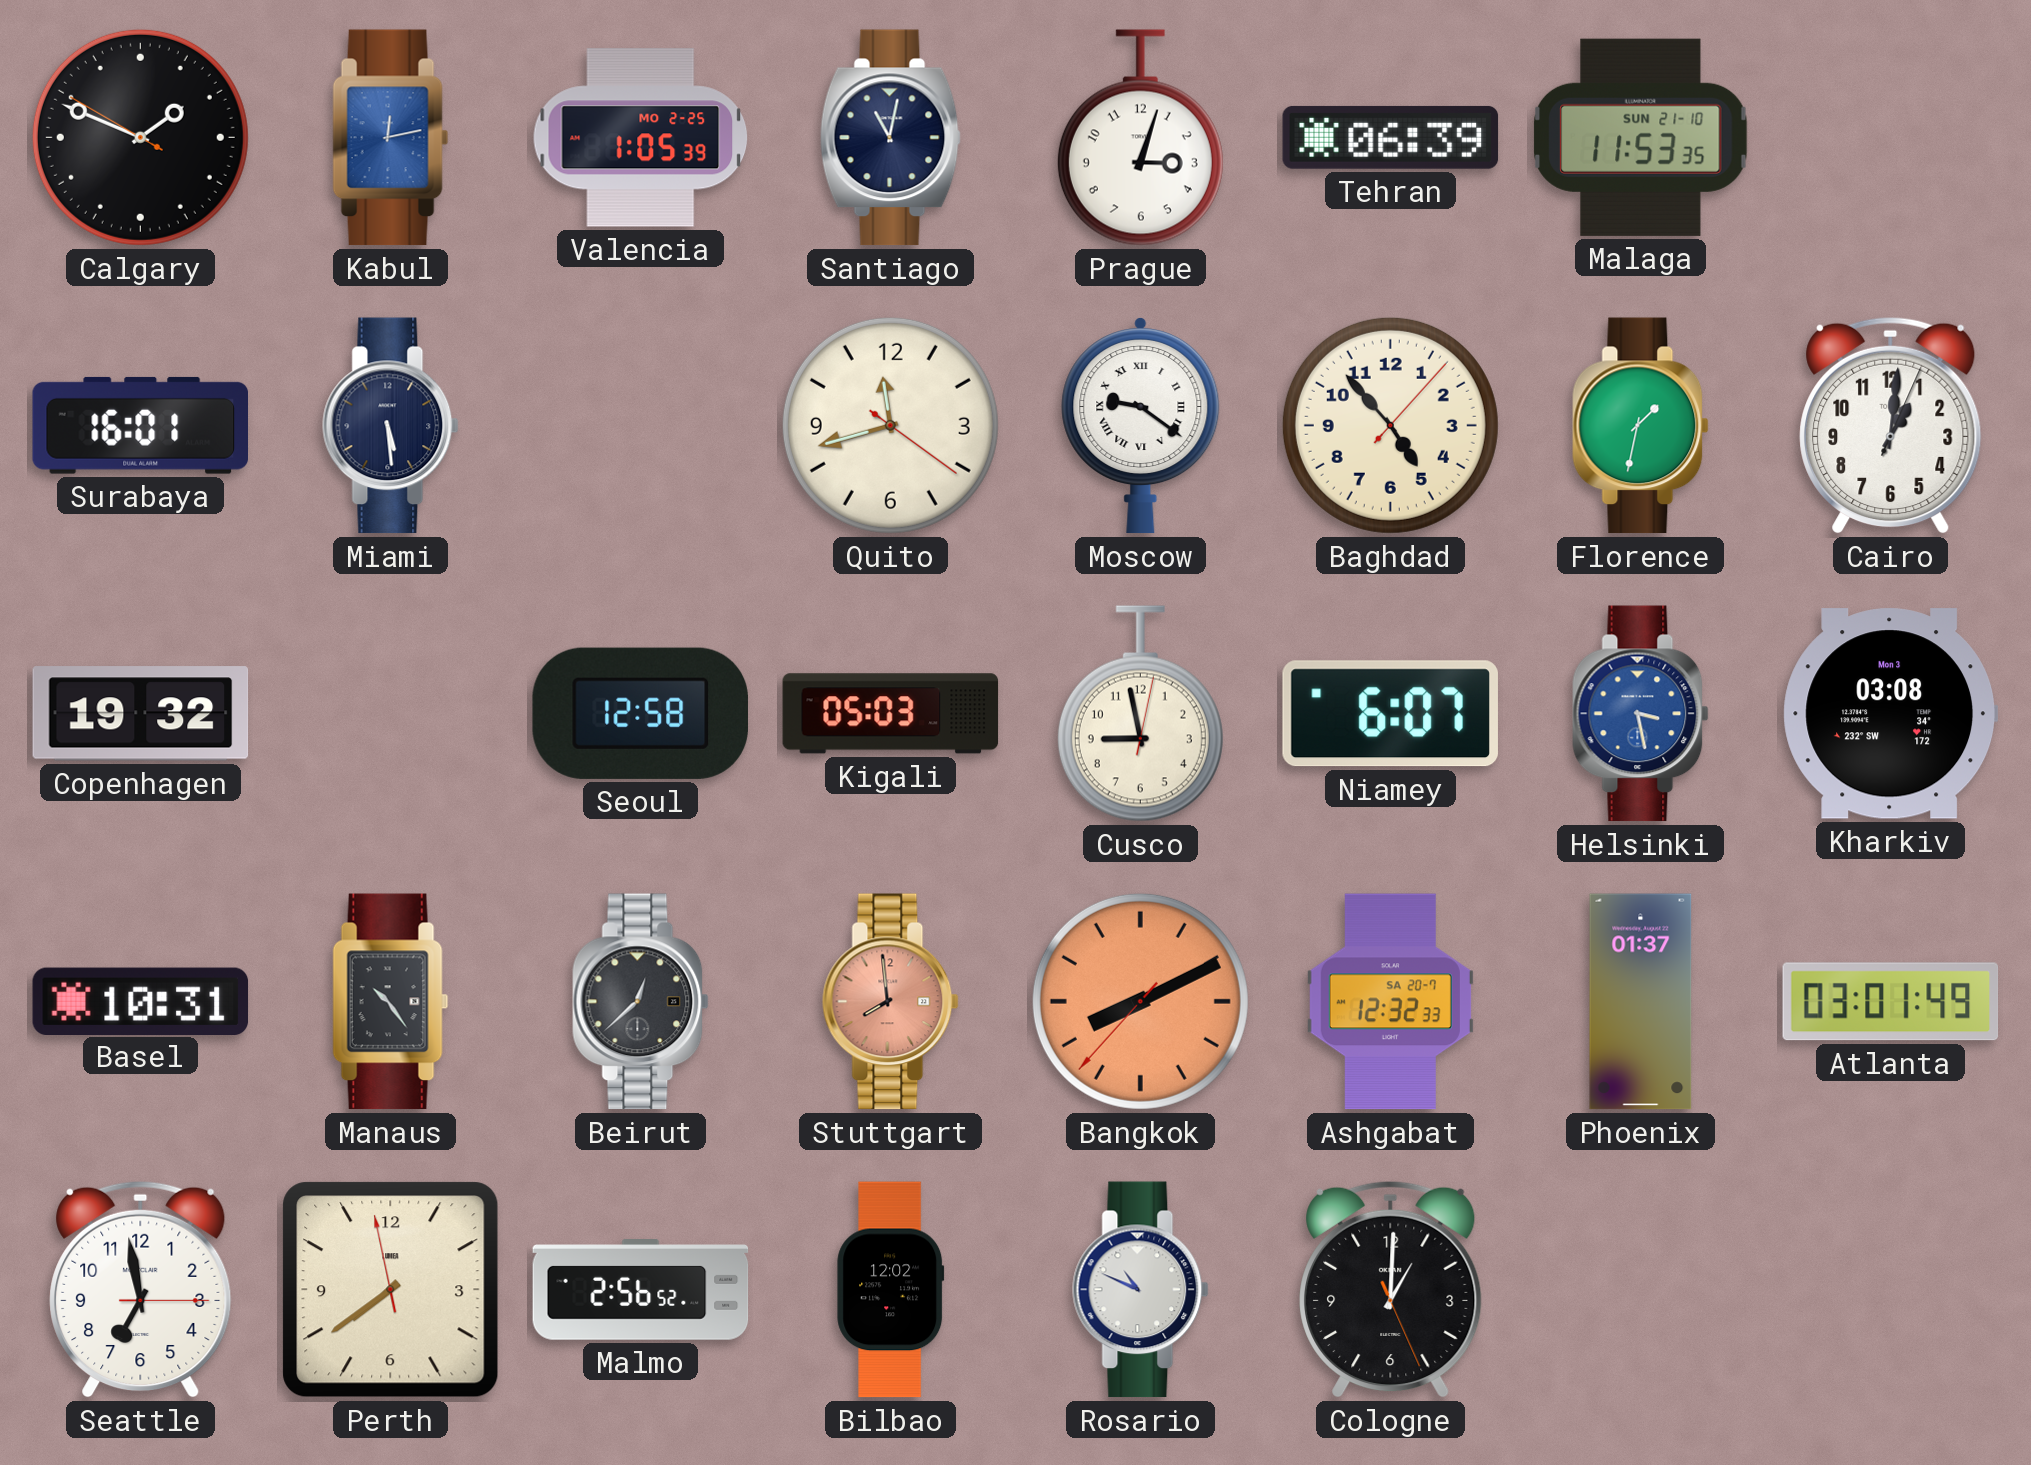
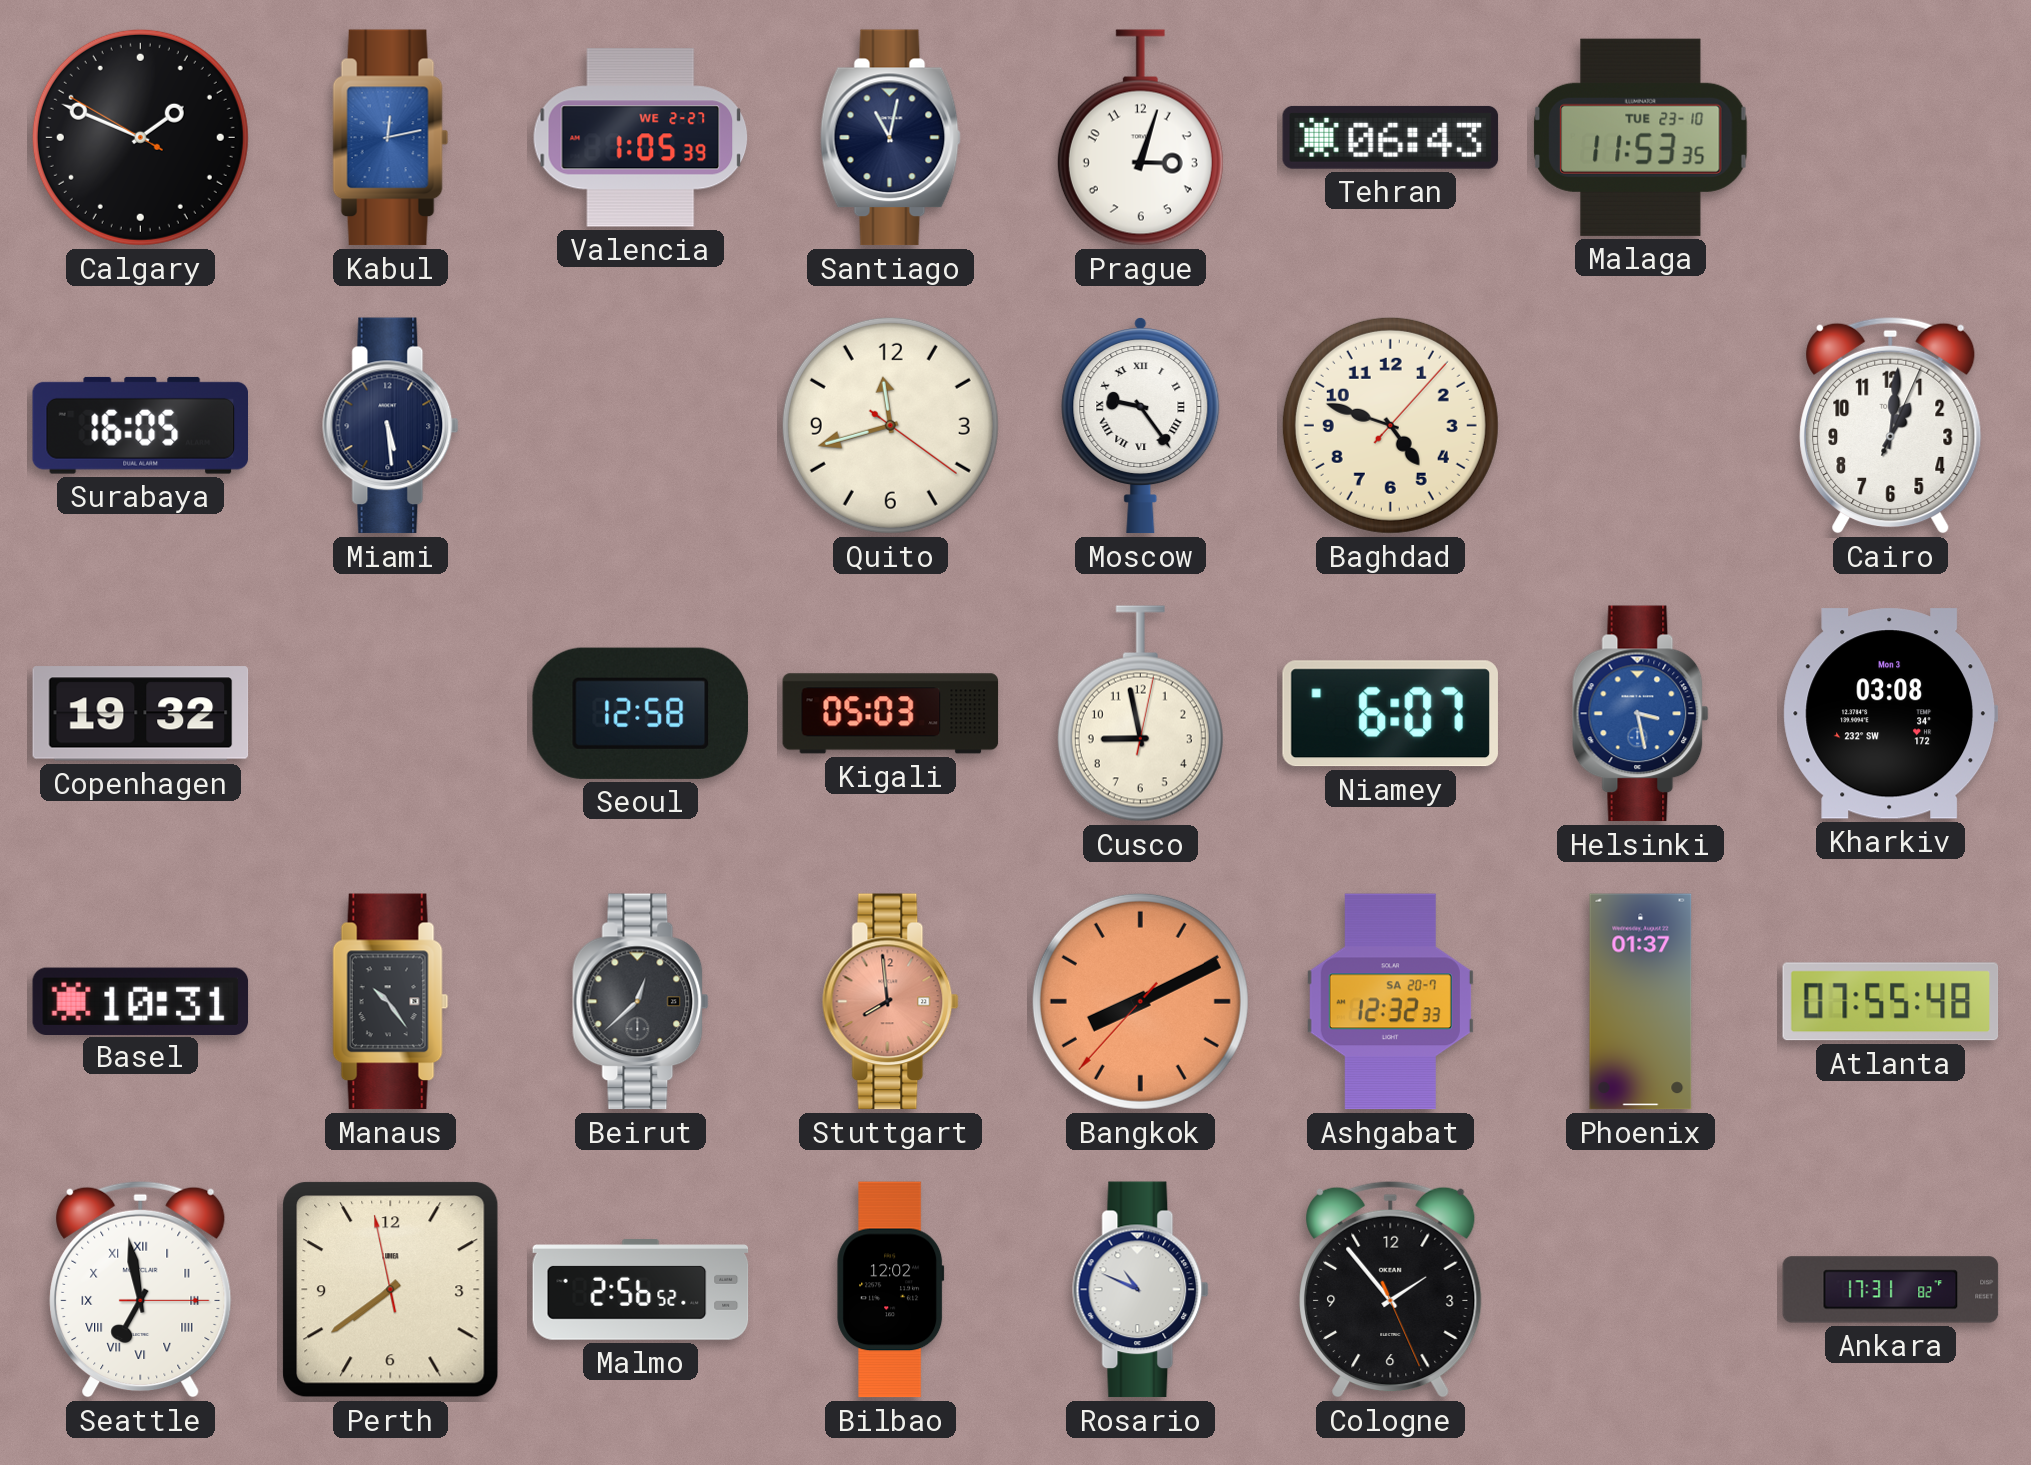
Valencia date: MO 2-25 -> WE 2-27 (641, 138)
Tehran: 06:39 -> 06:43 (1391, 137)
Malaga date: SUN 21-10 -> TUE 23-10 (1641, 137)
Surabaya: 16:01 -> 16:05 (140, 425)
Moscow: 9:21 -> 9:24 (1141, 425)
Baghdad: 4:53 -> 4:48 (1390, 425)
Florence: 1:32 -> none (1641, 426)
Atlanta: 03:01 -> 07:55 (1891, 1002)
Seattle numerals: Arabic -> Roman (141, 1289)
Cologne: 1:00 -> 1:53 (1391, 1289)
Ankara: none -> 17:31 (1891, 1290)
